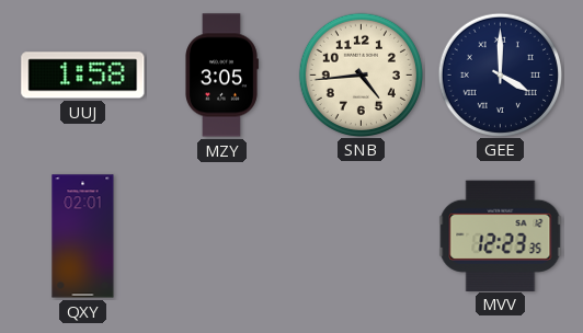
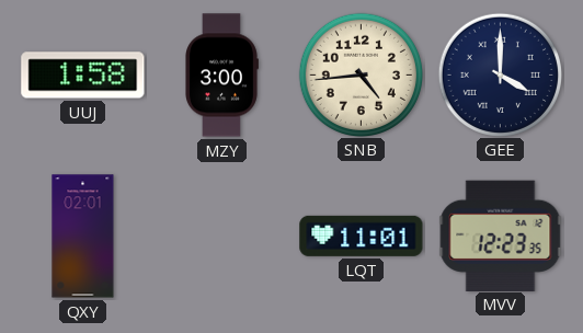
MZY: 3:05 -> 3:00 (222, 76)
LQT: none -> 11:01 (362, 236)
